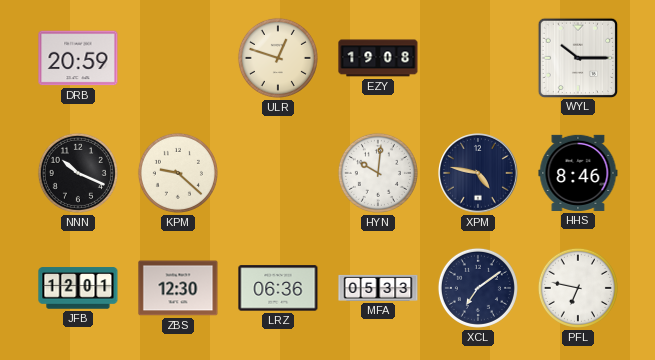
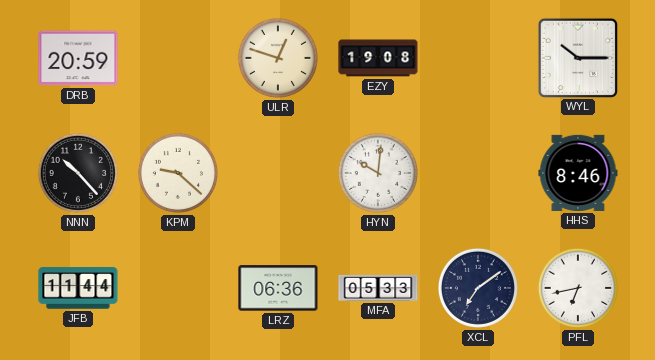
NNN: 10:19 -> 10:23 (78, 173)
XPM: 4:47 -> none (479, 174)
JFB: 12:01 -> 11:44 (78, 288)
ZBS: 12:30 -> none (178, 288)
PFL: 6:47 -> 6:43 (578, 288)
